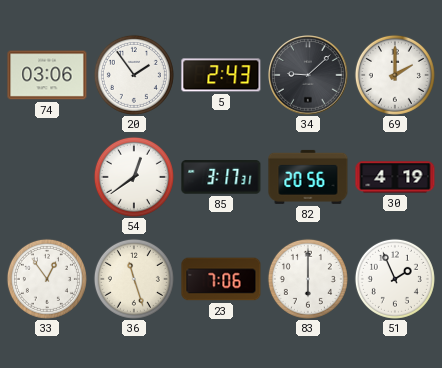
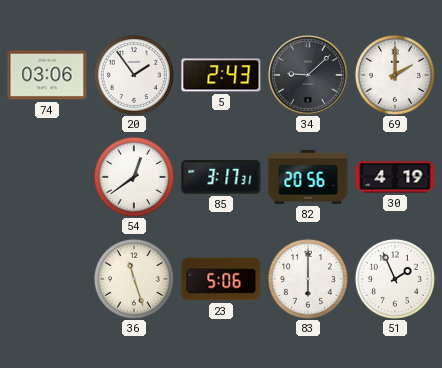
33: 12:54 -> none (47, 279)
23: 7:06 -> 5:06 (221, 279)
